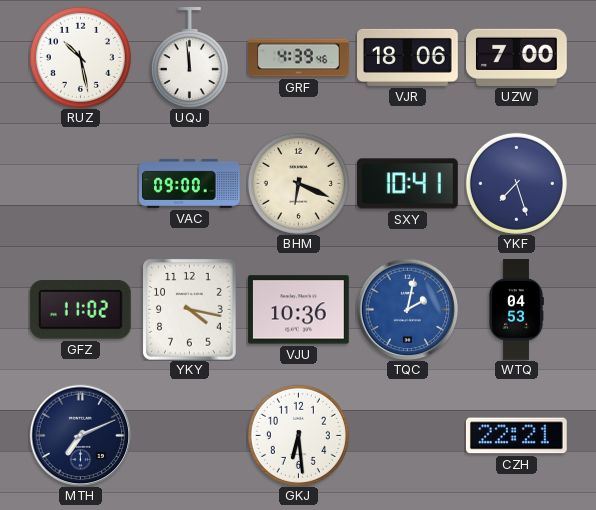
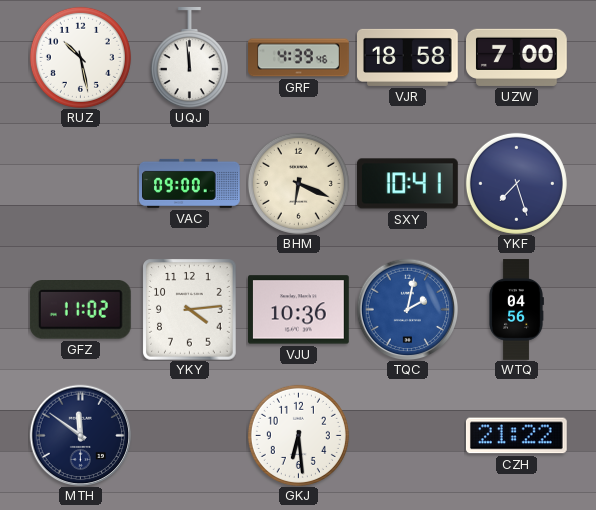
VJR: 18:06 -> 18:58 (408, 57)
YKY: 4:17 -> 4:14 (190, 309)
WTQ: 04:53 -> 04:56 (516, 310)
MTH: 7:11 -> 11:51 (80, 435)
CZH: 22:21 -> 21:22 (516, 436)
